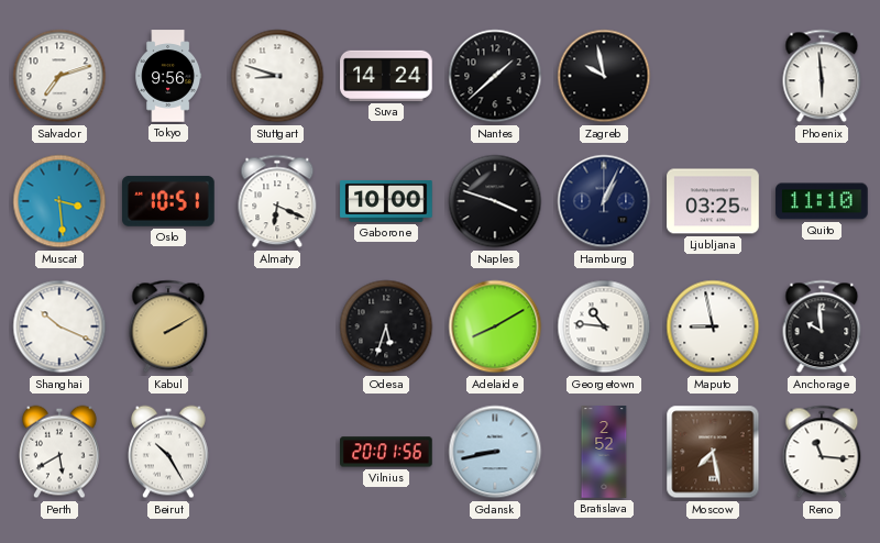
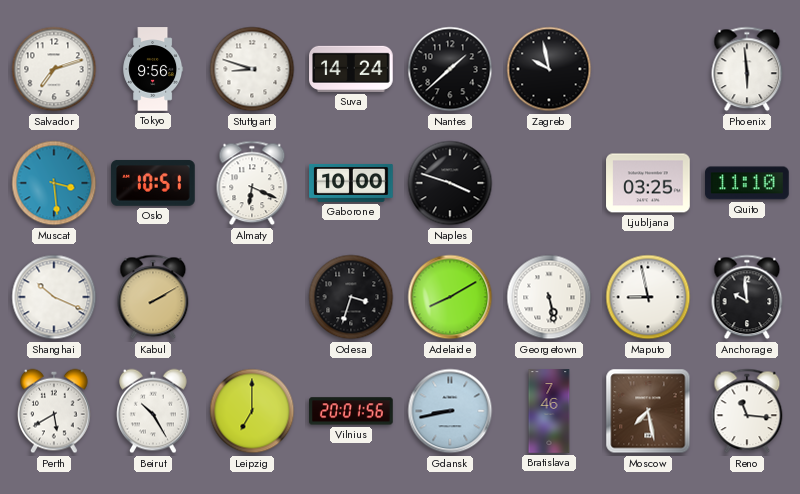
Hamburg: 1:04 -> none (604, 201)
Odesa: 5:33 -> 3:33 (351, 297)
Georgetown: 10:46 -> 5:28 (549, 297)
Leipzig: none -> 7:00 (252, 411)
Bratislava: 2:52 -> 7:46 (549, 411)
